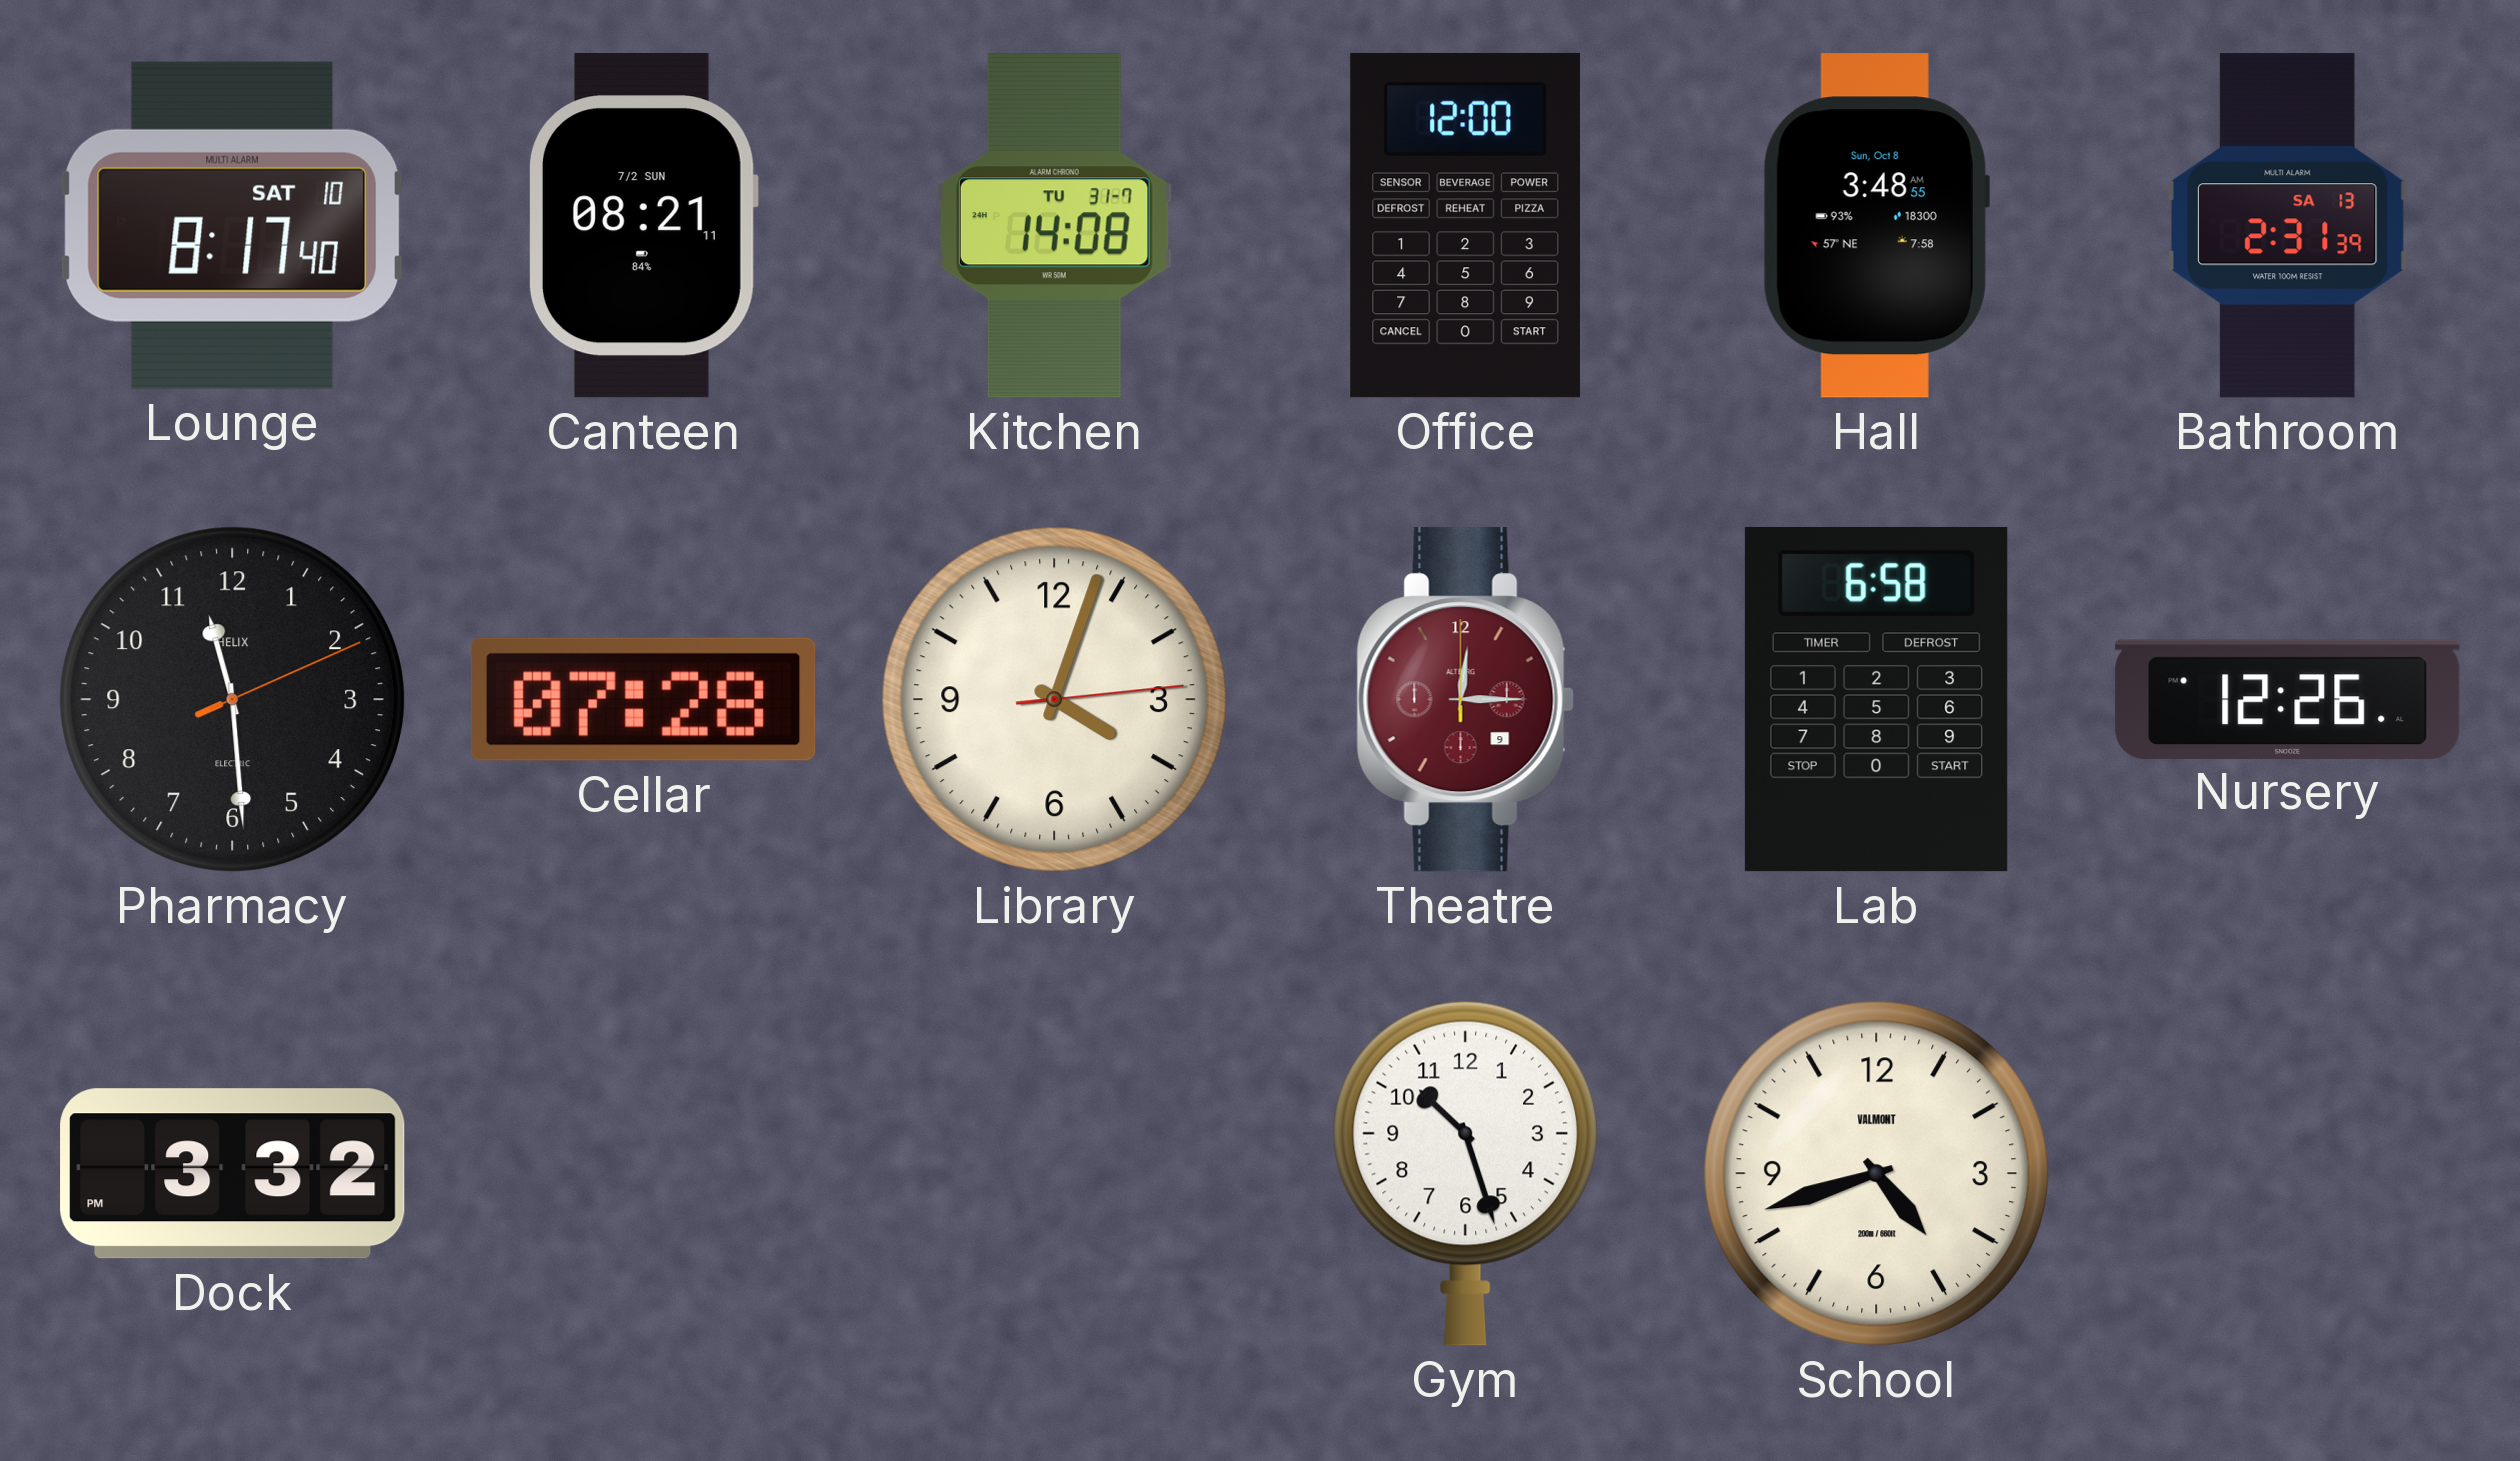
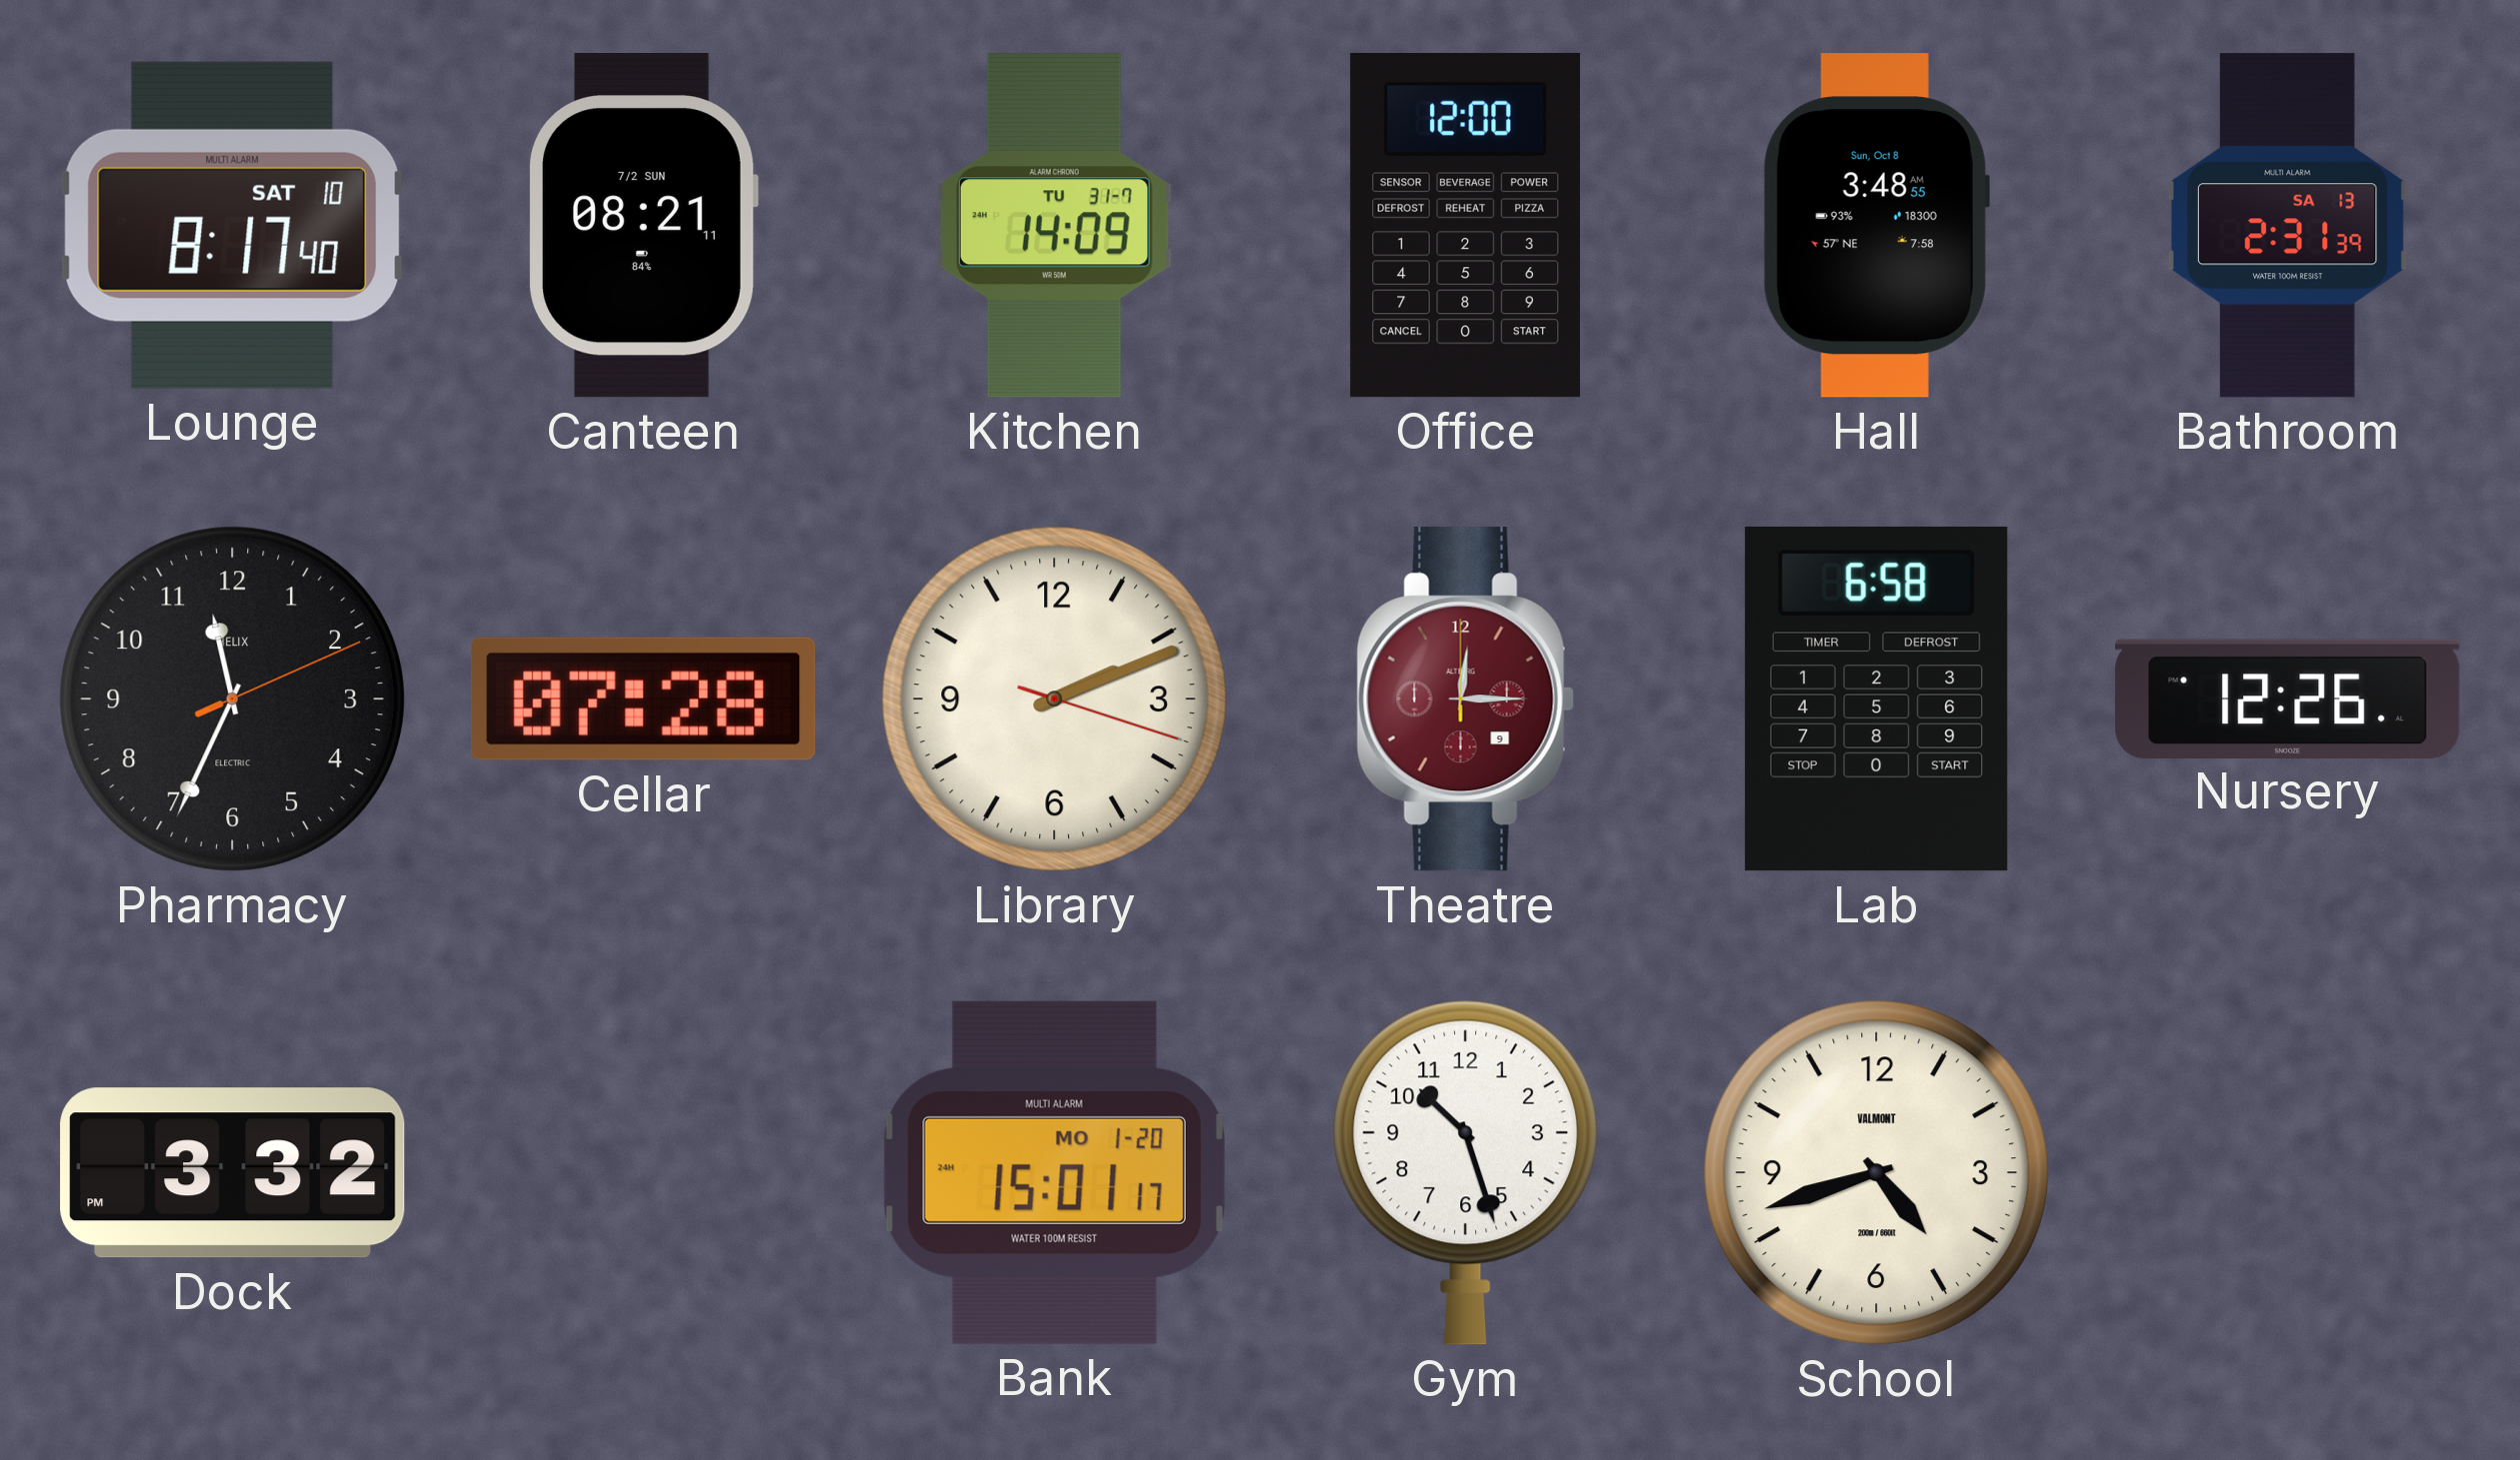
Kitchen: 14:08 -> 14:09 (1054, 226)
Pharmacy: 11:29 -> 11:34 (232, 699)
Library: 4:03 -> 2:11 (1054, 699)
Bank: none -> 15:01 (1054, 1172)
